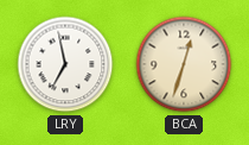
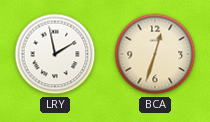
LRY: 6:58 -> 1:58 (55, 54)
